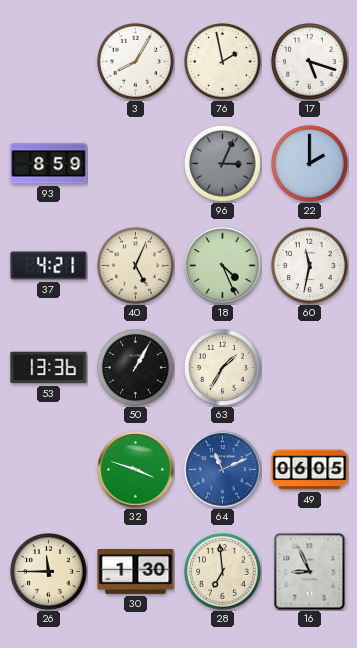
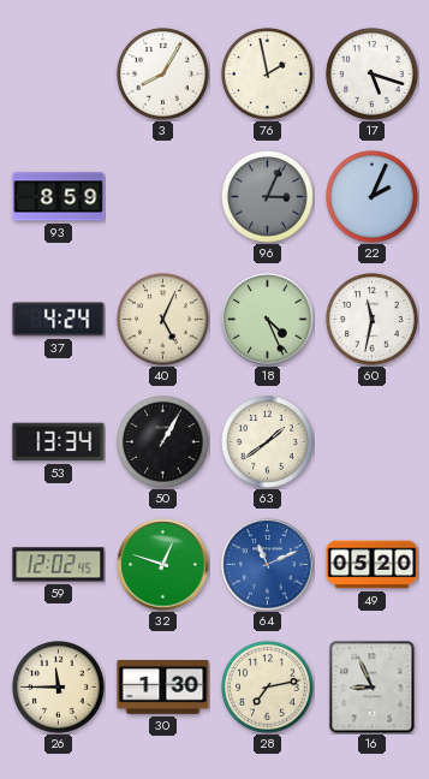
22: 2:00 -> 2:04 (373, 197)
37: 4:21 -> 4:24 (59, 320)
53: 13:36 -> 13:34 (59, 442)
63: 1:35 -> 1:39 (268, 442)
59: none -> 12:02 (59, 565)
32: 3:48 -> 12:48 (163, 565)
49: 06:05 -> 05:20 (373, 565)
28: 6:59 -> 7:13 (268, 688)
